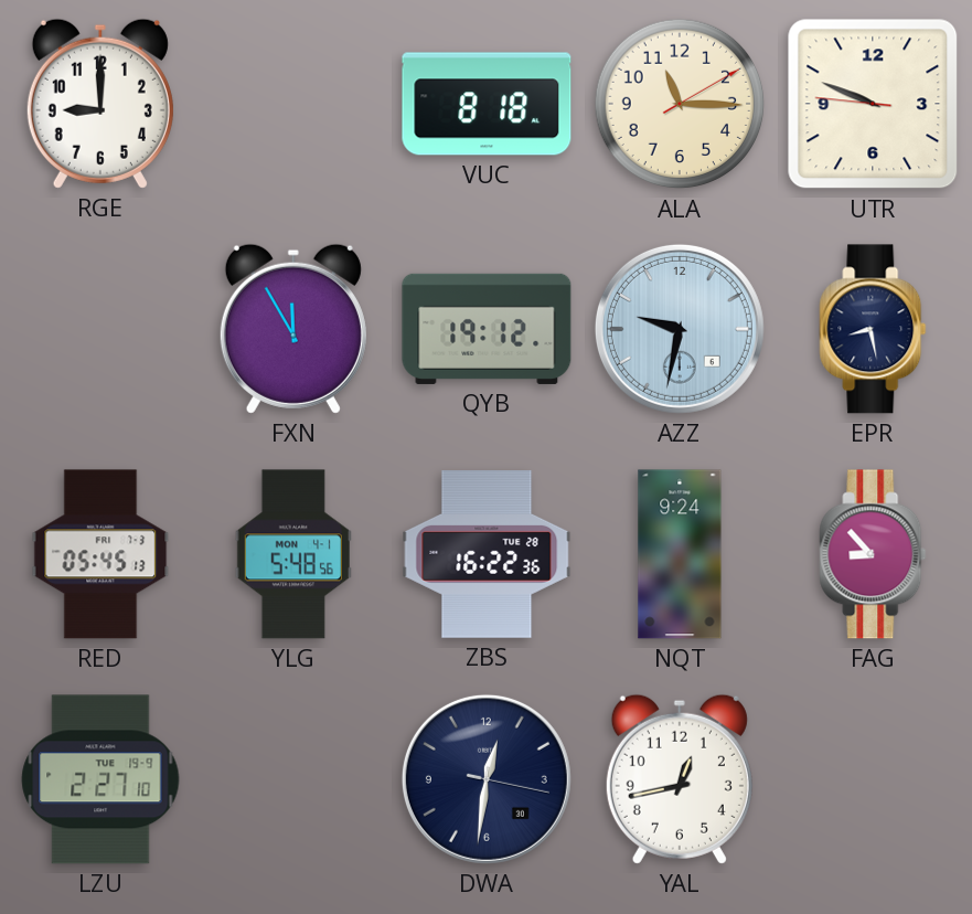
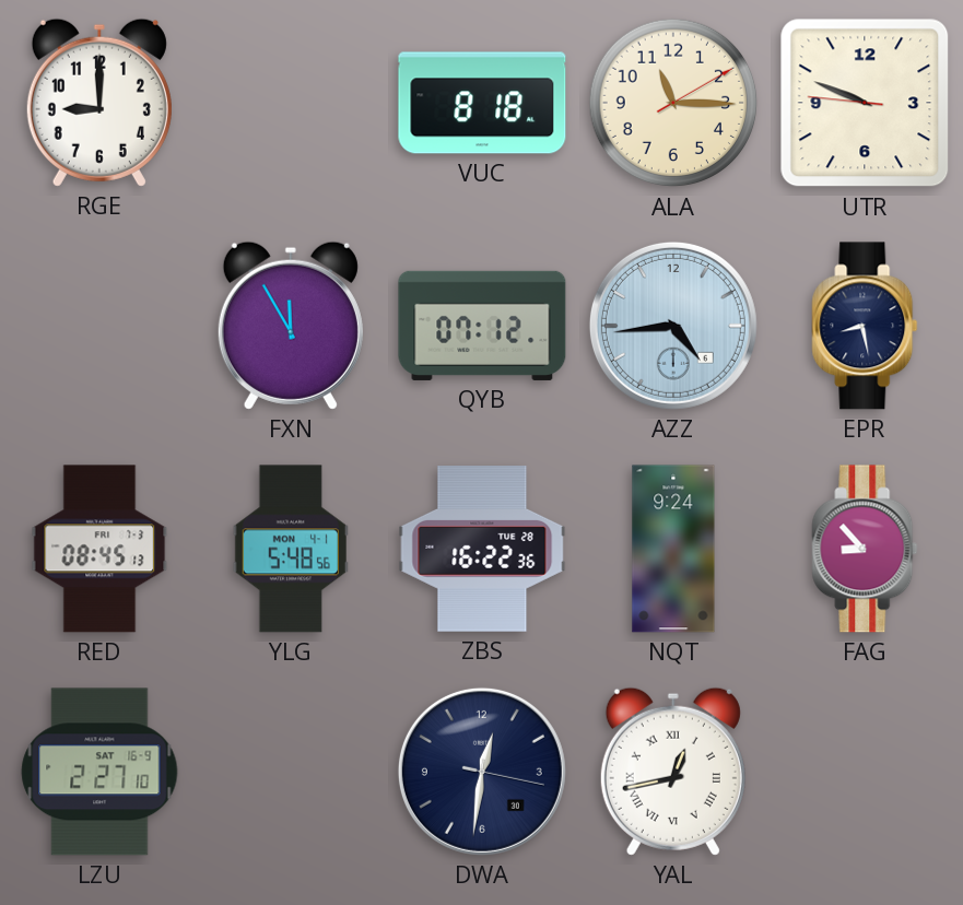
QYB: 19:12 -> 07:12 (482, 326)
AZZ: 9:32 -> 4:44 (673, 326)
RED: 05:45 -> 08:45 (99, 549)
LZU date: TUE 19-9 -> SAT 16-9 (99, 772)
YAL numerals: Arabic -> Roman (673, 772)
